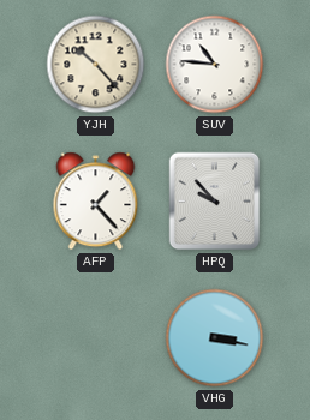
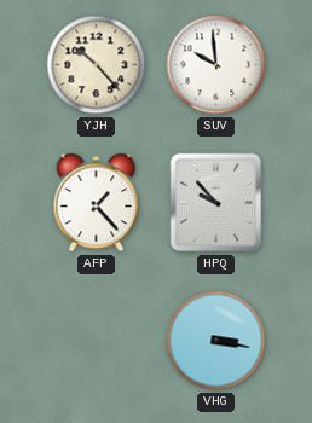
SUV: 10:46 -> 9:59 (216, 65)
